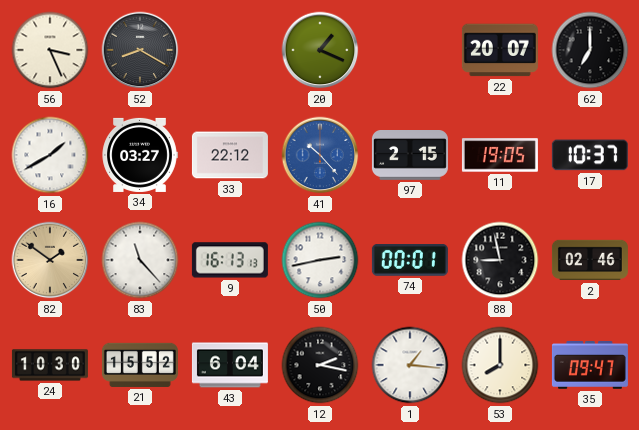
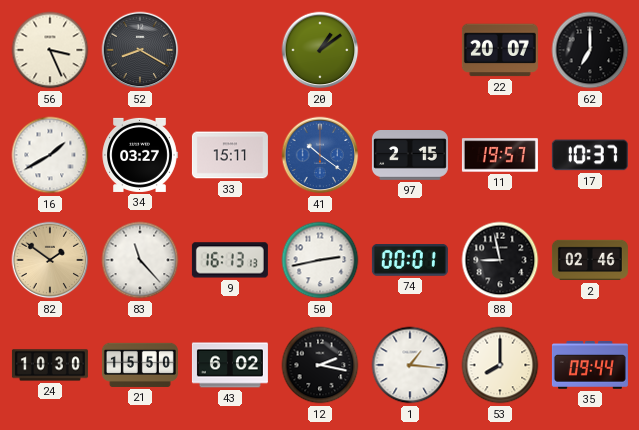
20: 1:19 -> 1:09 (320, 50)
33: 22:12 -> 15:11 (230, 155)
41: 10:23 -> 10:21 (320, 155)
11: 19:05 -> 19:57 (500, 155)
21: 15:52 -> 15:50 (140, 365)
43: 6:04 -> 6:02 (230, 365)
35: 09:47 -> 09:44 (590, 366)
